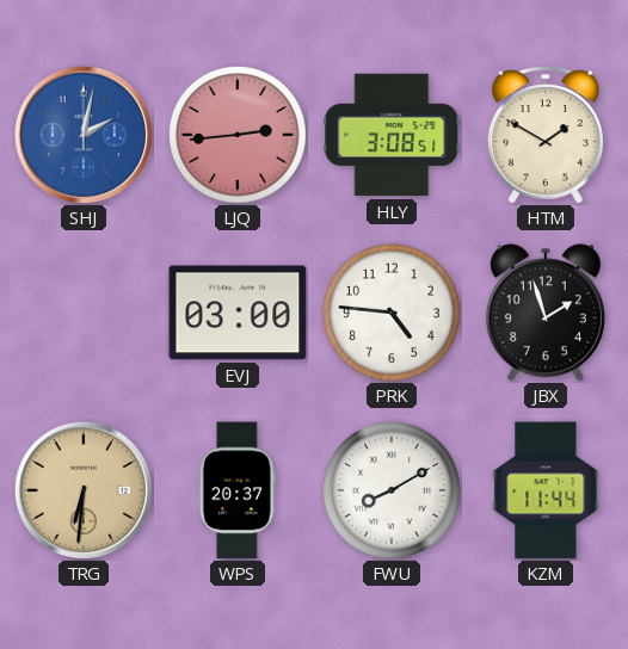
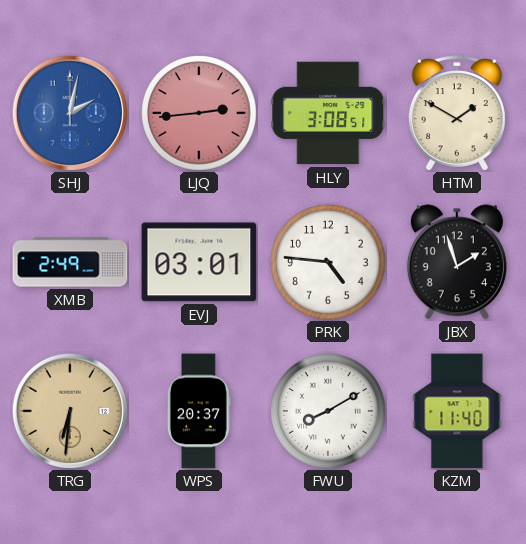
XMB: none -> 2:49 (70, 262)
EVJ: 03:00 -> 03:01 (199, 262)
KZM: 11:44 -> 11:40 (457, 411)
